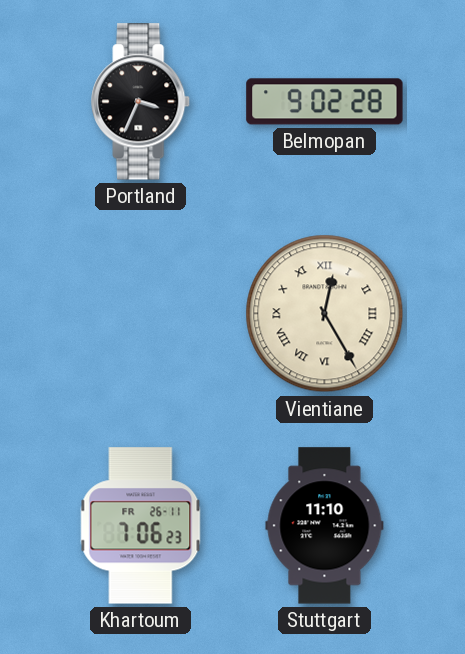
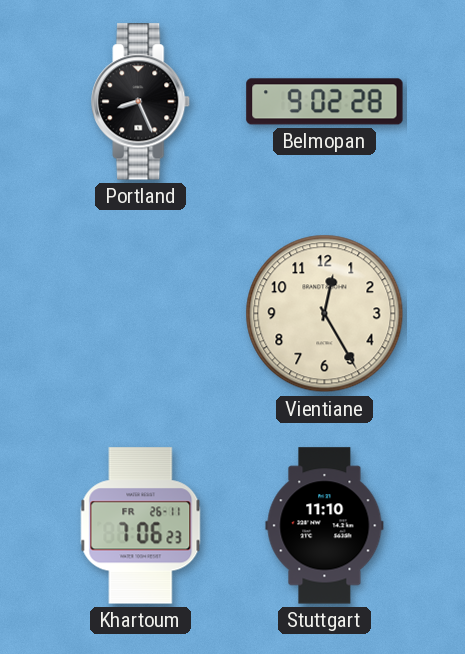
Portland: 3:34 -> 8:26 (141, 102)
Vientiane numerals: Roman -> Arabic (325, 314)
